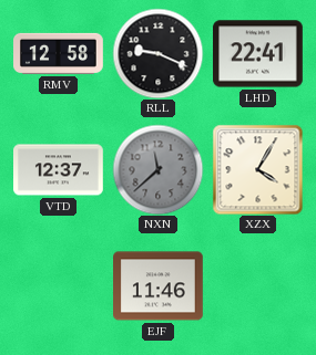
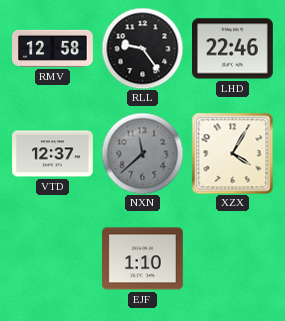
RLL: 9:19 -> 9:24 (142, 48)
LHD: 22:41 -> 22:46 (233, 49)
EJF: 11:46 -> 1:10 (143, 259)
